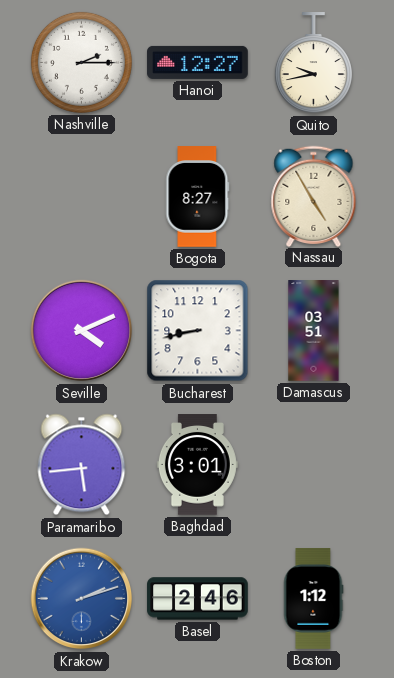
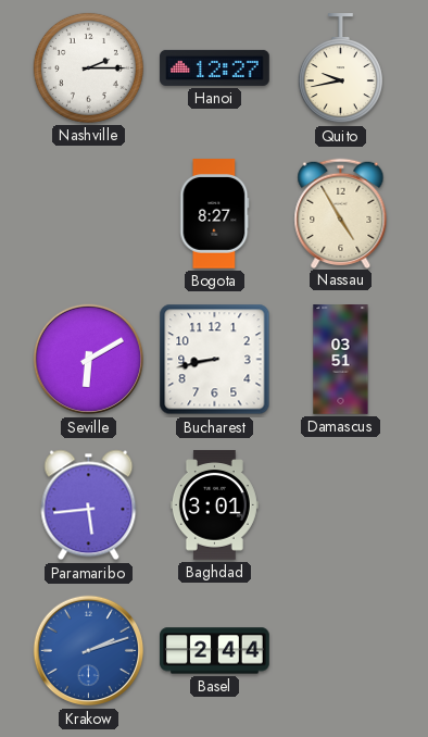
Seville: 4:11 -> 6:10 (89, 360)
Basel: 2:46 -> 2:44 (215, 651)
Boston: 1:12 -> none (313, 599)
